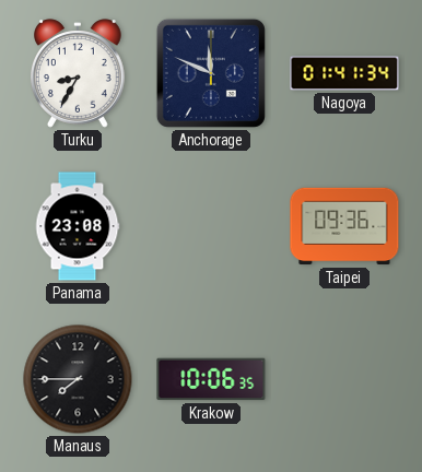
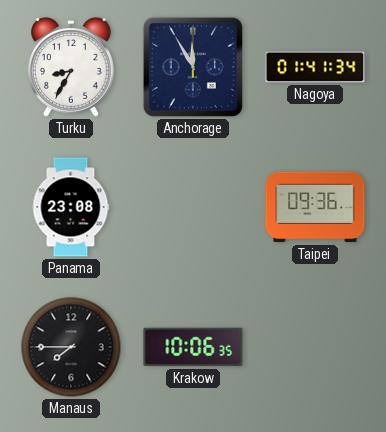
Anchorage: 11:49 -> 11:55 (193, 67)
